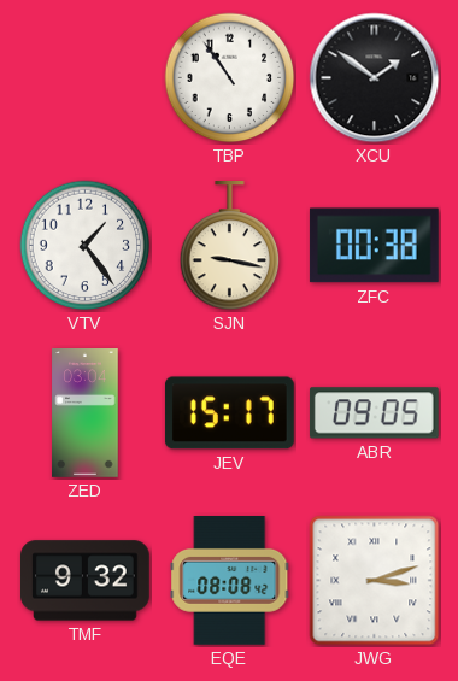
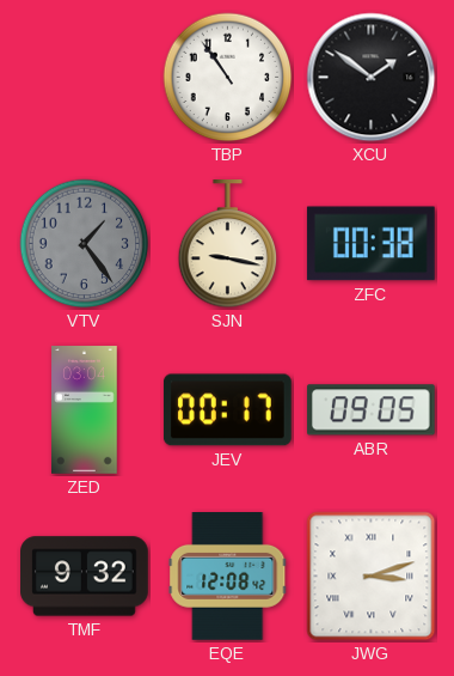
VTV dial: white -> grey (85, 244)
JEV: 15:17 -> 00:17 (227, 410)
EQE: 08:08 -> 12:08 (228, 577)
